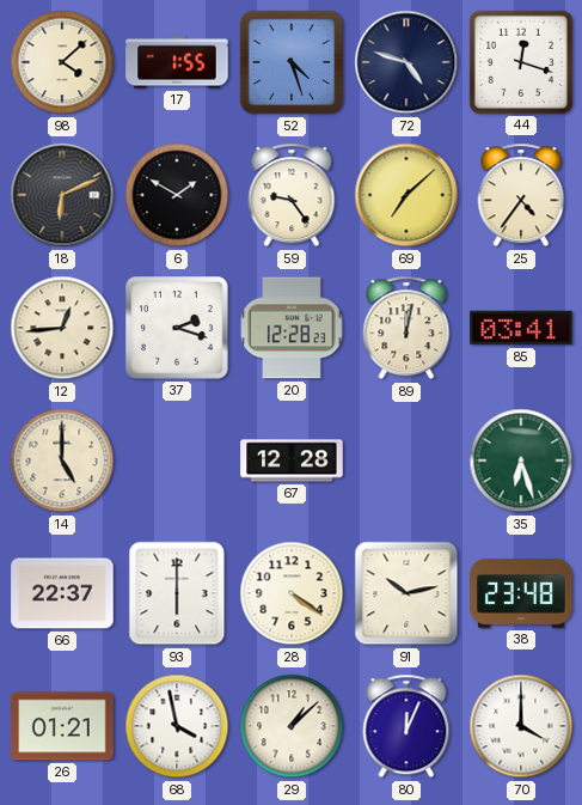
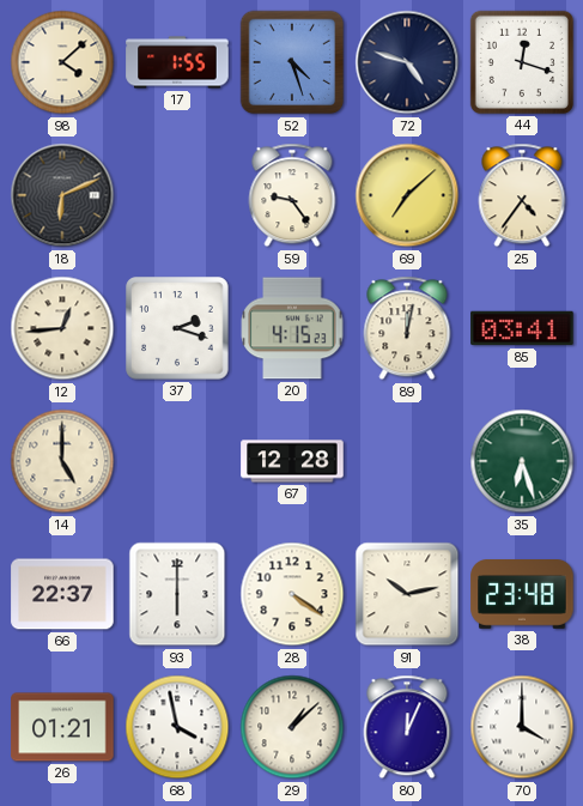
6: 1:50 -> none (177, 195)
20: 12:28 -> 4:15 (292, 328)
